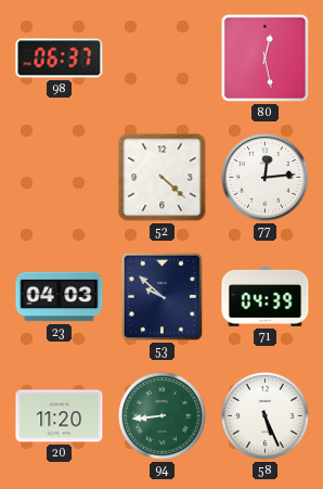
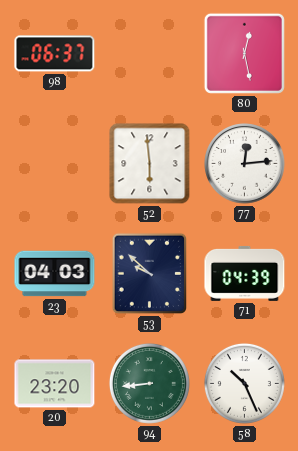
52: 4:22 -> 5:59 (150, 164)
20: 11:20 -> 23:20 (55, 384)
58: 5:26 -> 10:26 (244, 383)
